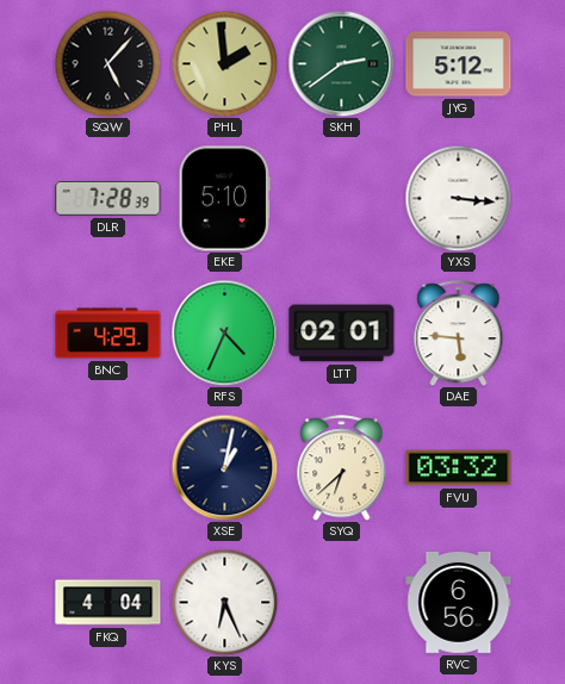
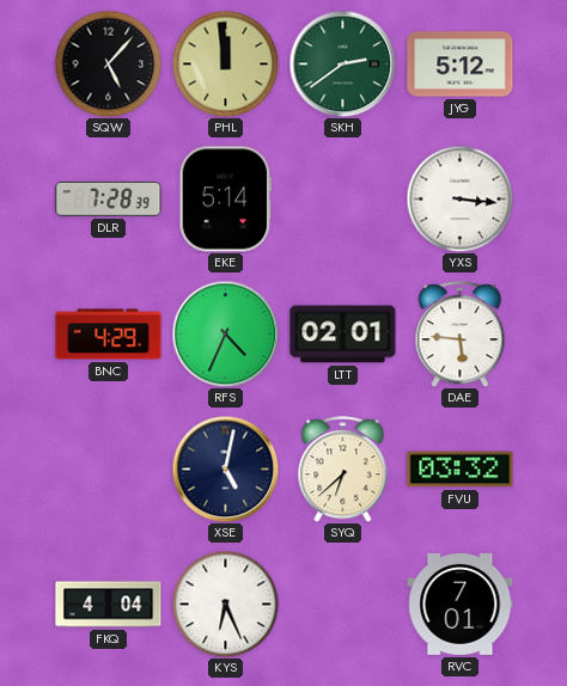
PHL: 1:59 -> 11:59 (225, 63)
EKE: 5:10 -> 5:14 (225, 200)
XSE: 1:02 -> 5:02 (225, 468)
RVC: 6:56 -> 7:01 (461, 604)
